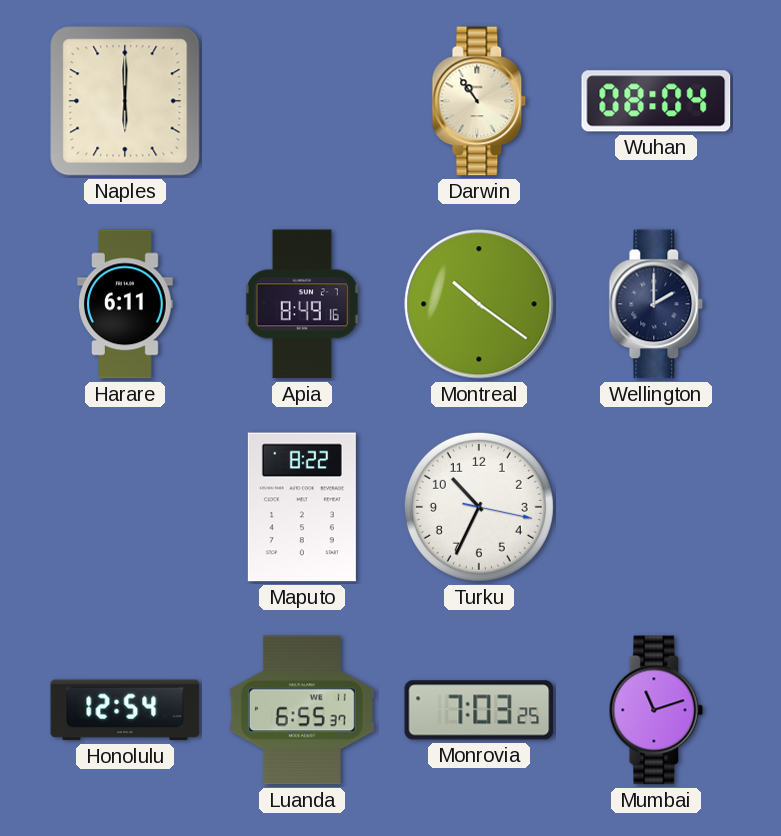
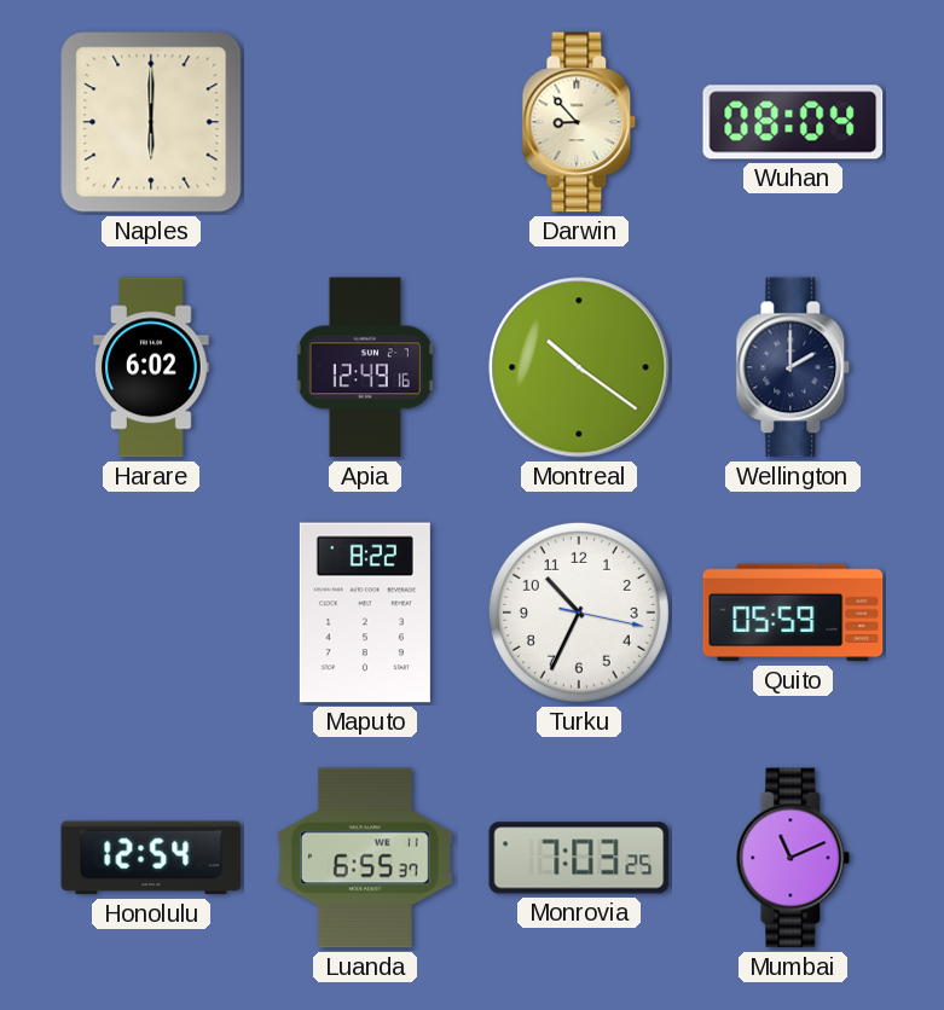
Darwin: 10:54 -> 8:53 (579, 122)
Harare: 6:11 -> 6:02 (151, 367)
Apia: 8:49 -> 12:49 (365, 367)
Quito: none -> 05:59 (793, 613)
Mumbai: 11:12 -> 11:11 (793, 858)
